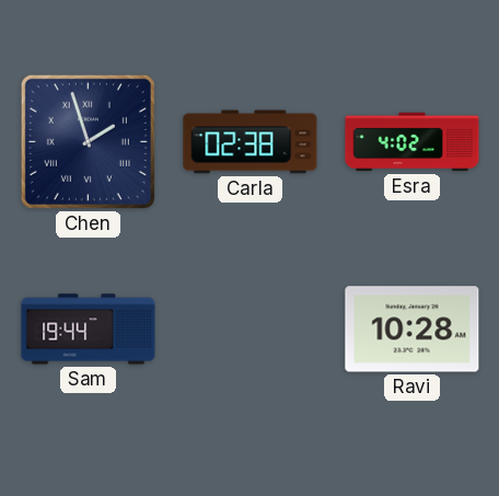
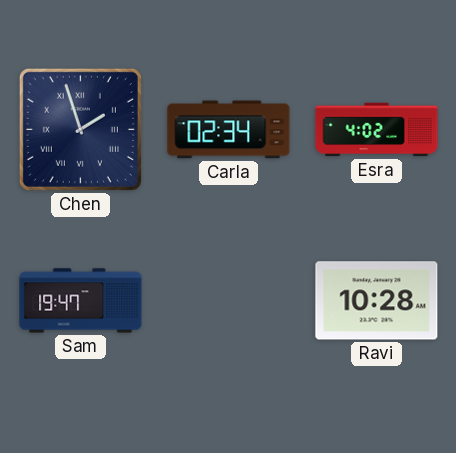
Carla: 02:38 -> 02:34 (229, 130)
Sam: 19:44 -> 19:47 (81, 301)
